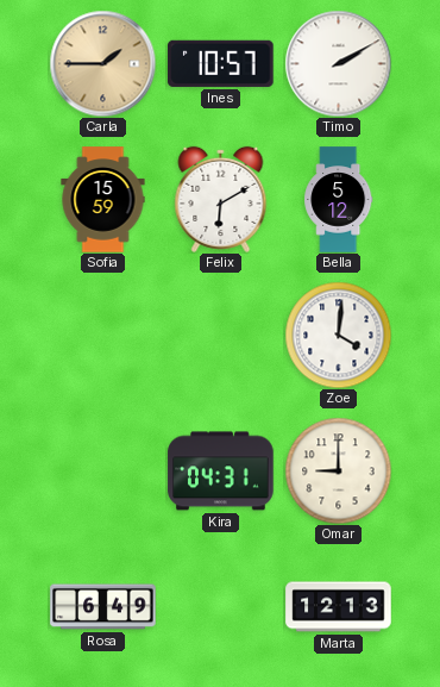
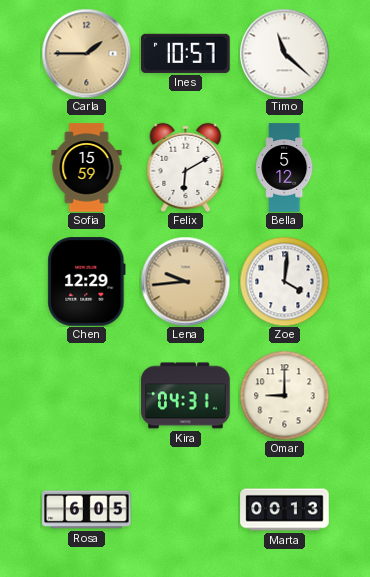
Timo: 2:10 -> 11:22 (284, 53)
Chen: none -> 12:29 (87, 282)
Lena: none -> 9:44 (185, 281)
Rosa: 6:49 -> 6:05 (87, 510)
Marta: 12:13 -> 00:13 (285, 510)
